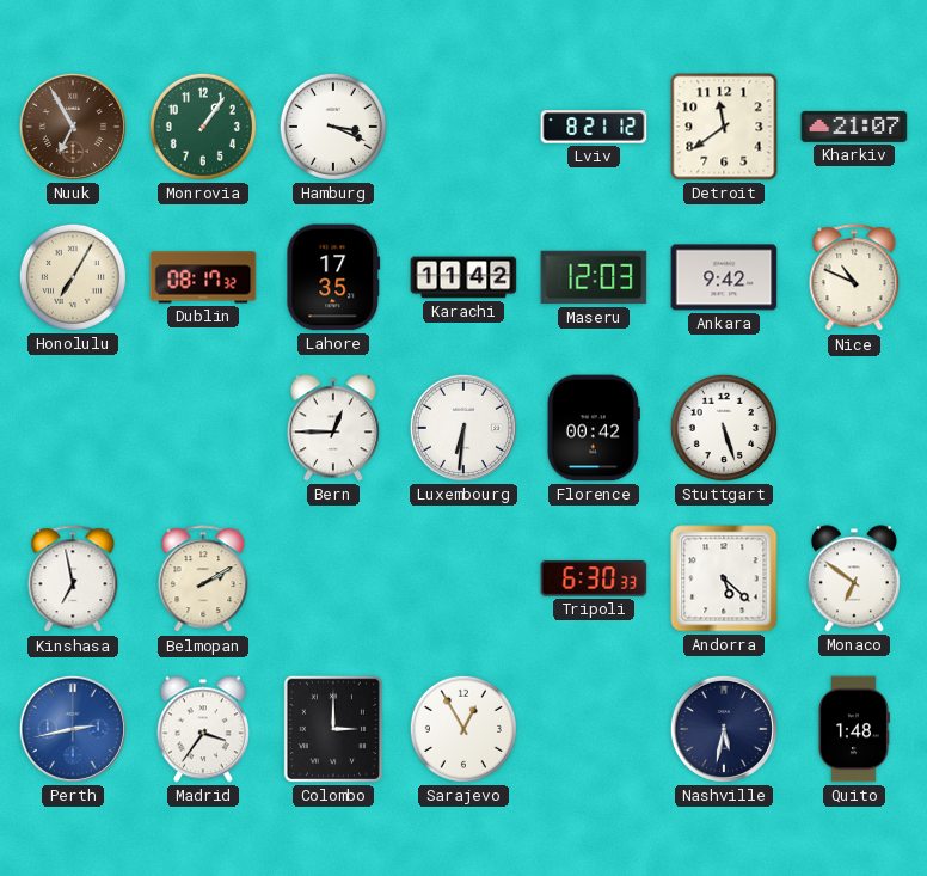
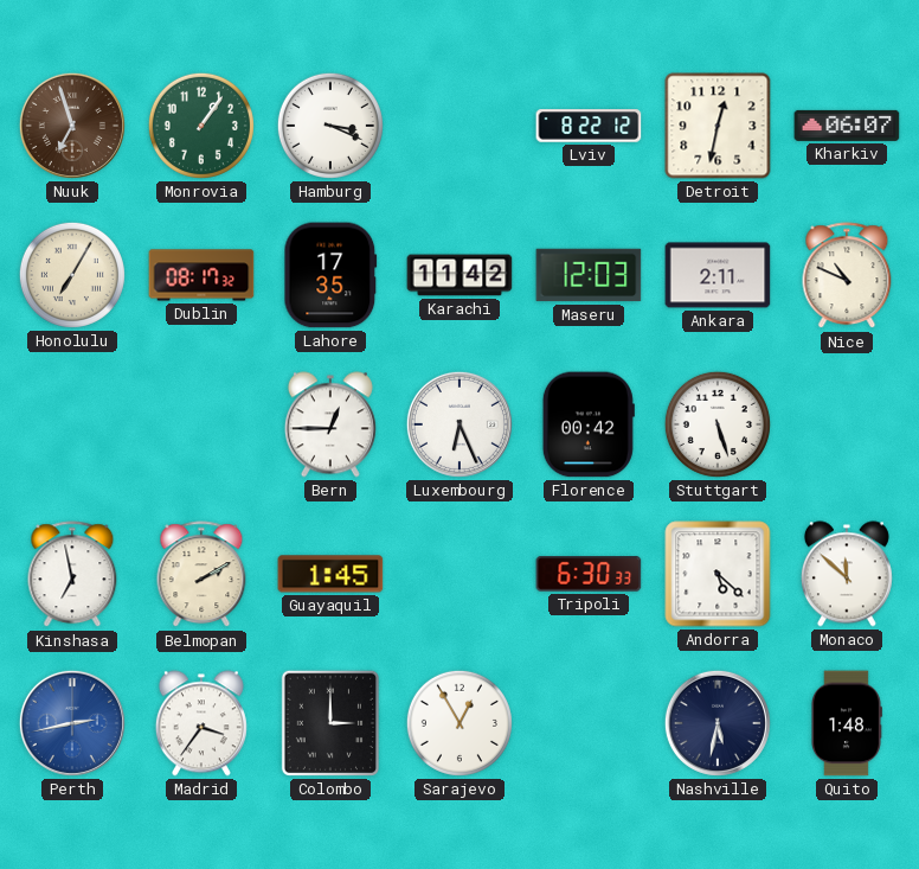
Nuuk: 6:55 -> 6:57 (72, 126)
Lviv: 8:21 -> 8:22 (589, 126)
Detroit: 11:39 -> 12:32 (718, 126)
Kharkiv: 21:07 -> 06:07 (847, 126)
Ankara: 9:42 -> 2:11 (718, 275)
Luxembourg: 6:31 -> 6:26 (459, 424)
Guayaquil: none -> 1:45 (330, 574)
Monaco: 6:51 -> 11:52 (847, 574)
